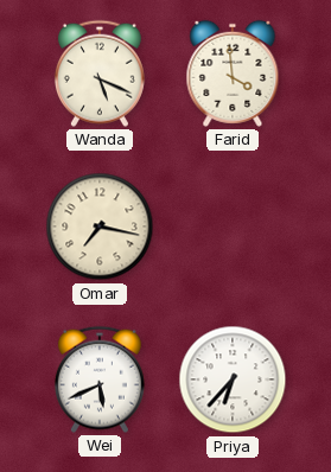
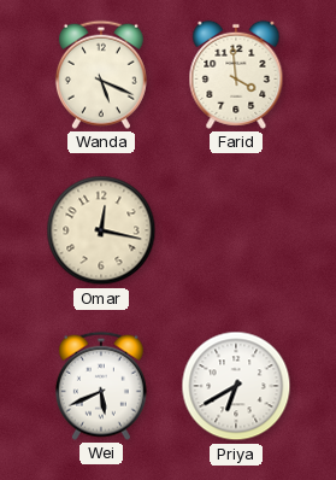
Omar: 7:17 -> 12:17 (101, 230)
Priya: 6:37 -> 6:40 (236, 386)
